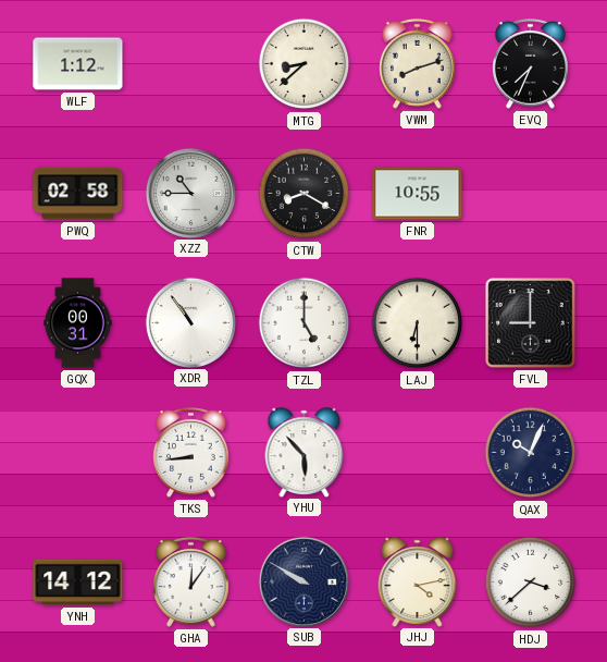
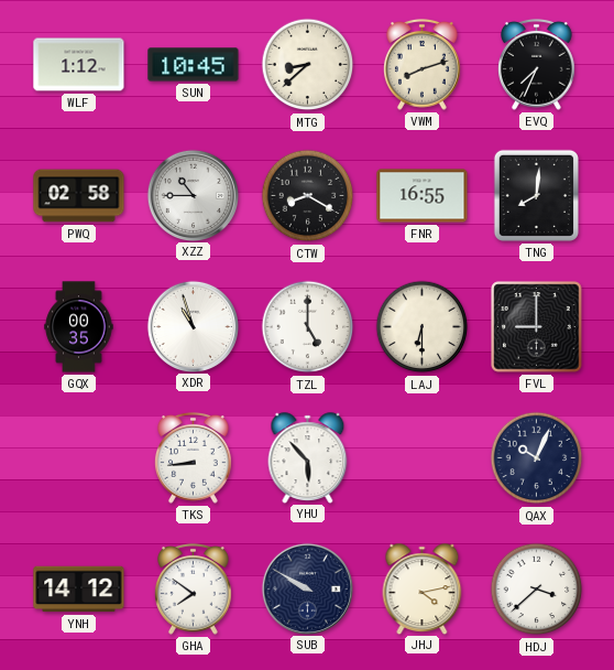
SUN: none -> 10:45 (194, 65)
FNR: 10:55 -> 16:55 (423, 196)
TNG: none -> 8:01 (536, 195)
GQX: 00:31 -> 00:35 (79, 327)
XDR: 10:54 -> 10:57 (193, 326)
GHA: 12:06 -> 7:51 (194, 588)
